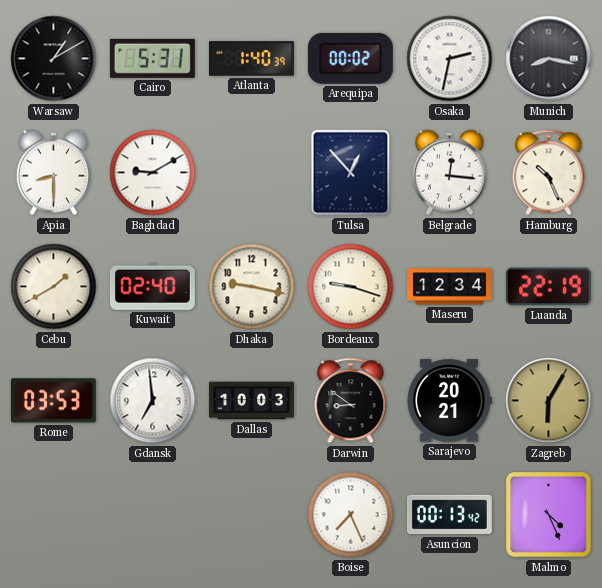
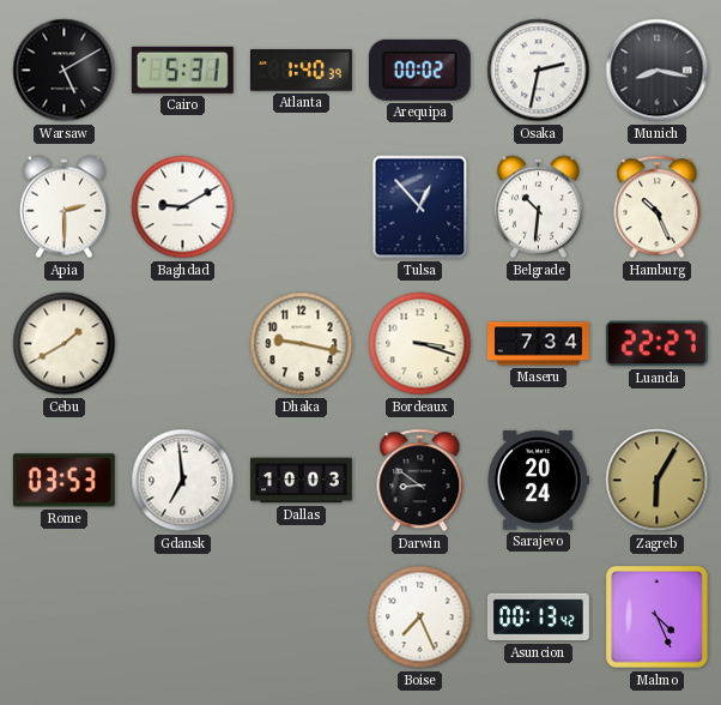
Warsaw: 1:10 -> 5:10 (65, 71)
Apia: 8:30 -> 2:30 (63, 207)
Belgrade: 12:16 -> 10:31 (538, 207)
Kuwait: 02:40 -> none (152, 286)
Bordeaux: 9:18 -> 3:18 (420, 344)
Maseru: 12:34 -> 7:34 (539, 344)
Luanda: 22:19 -> 22:27 (656, 344)
Sarajevo: 20:21 -> 20:24 (538, 481)
